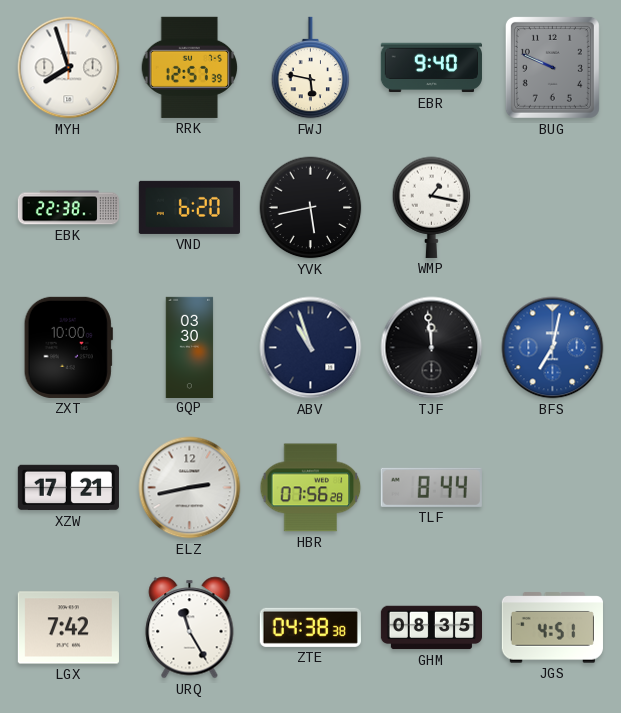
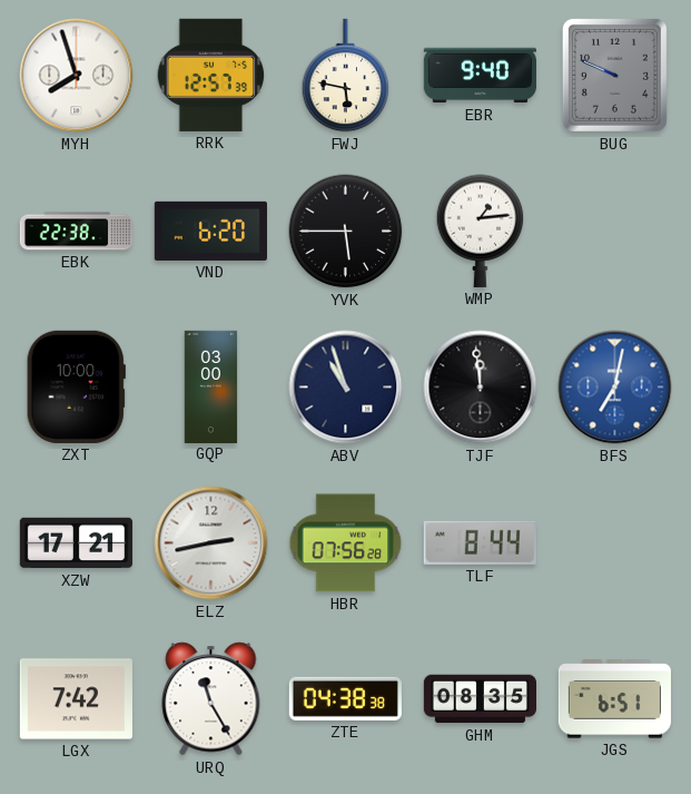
YVK: 5:43 -> 5:45 (346, 232)
WMP: 1:17 -> 1:14 (481, 231)
GQP: 03:30 -> 03:00 (211, 386)
JGS: 4:51 -> 6:51 (614, 699)
